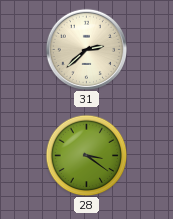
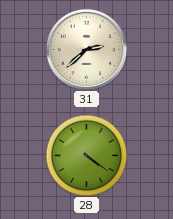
28: 3:21 -> 4:21 (86, 155)
